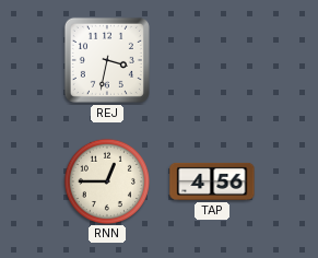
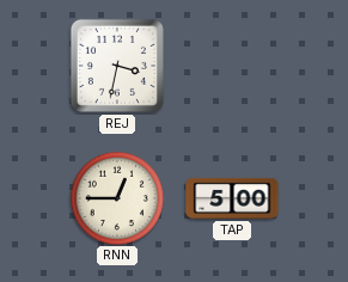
TAP: 4:56 -> 5:00 (232, 198)
